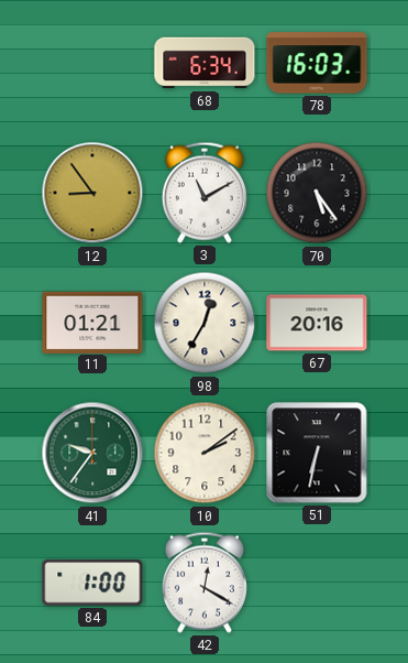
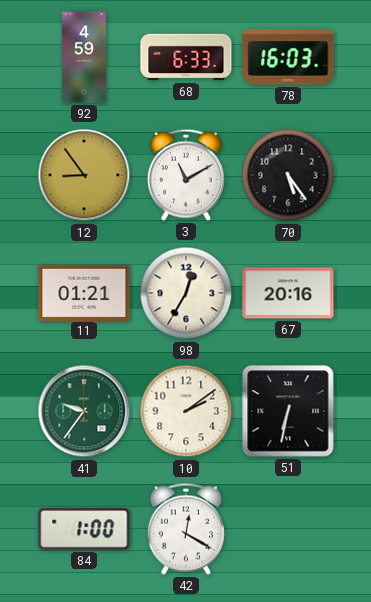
92: none -> 4:59 (84, 57)
68: 6:34 -> 6:33 (186, 57)
